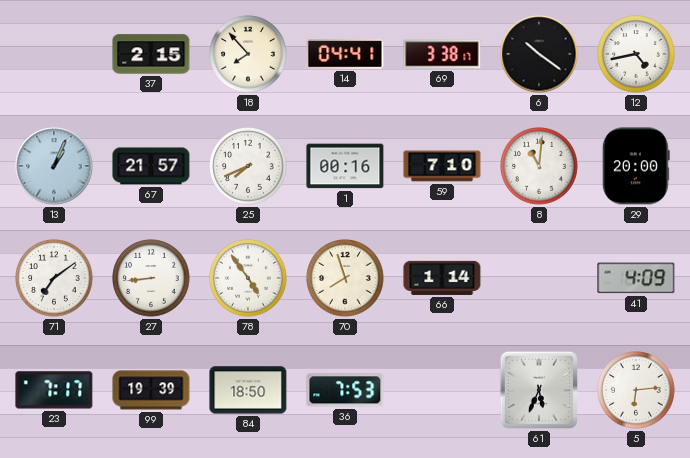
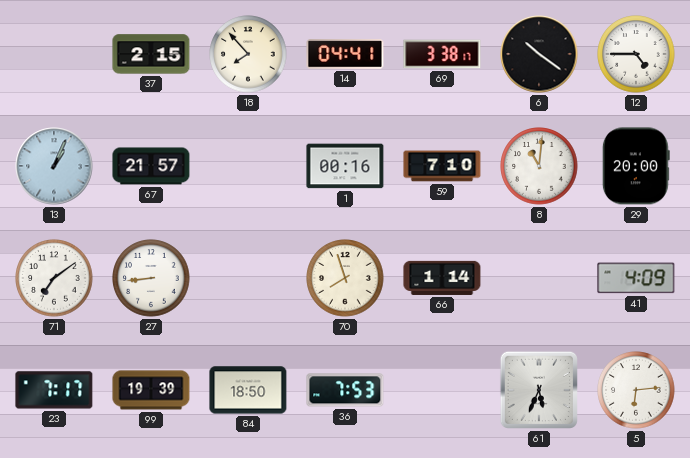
12: 4:43 -> 4:45 (636, 54)
25: 7:41 -> none (248, 166)
78: 4:54 -> none (248, 278)
